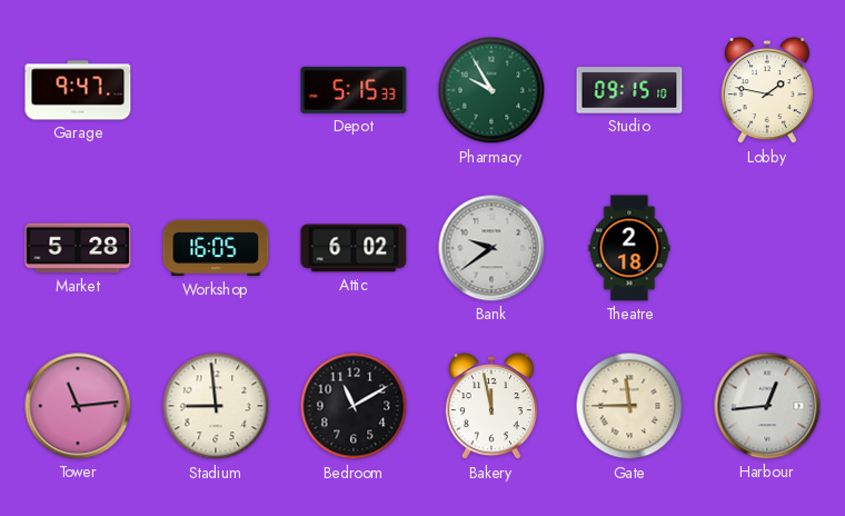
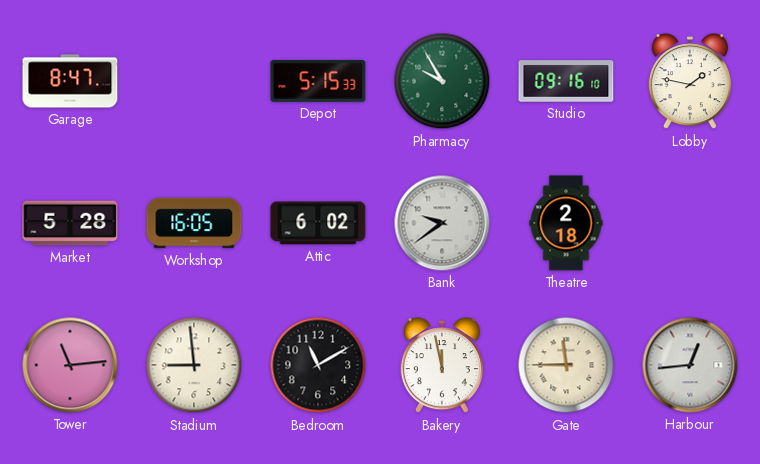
Garage: 9:47 -> 8:47 (70, 81)
Studio: 09:15 -> 09:16 (566, 81)
